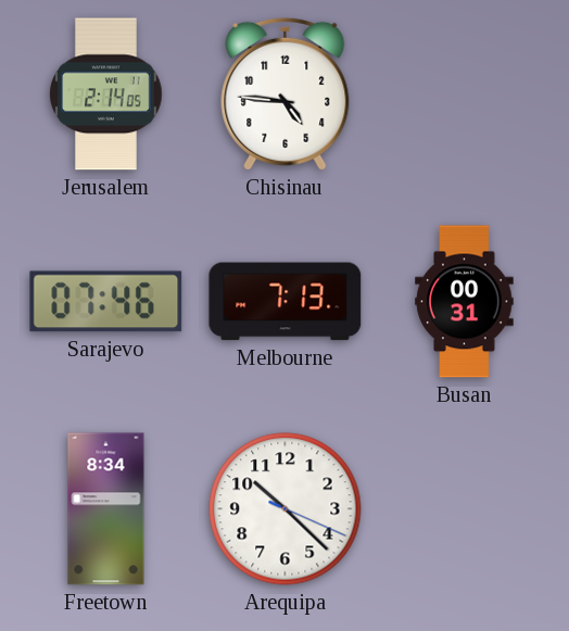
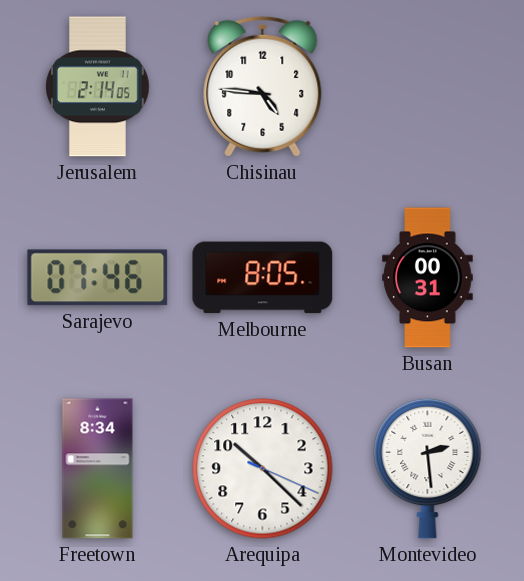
Melbourne: 7:13 -> 8:05 (263, 278)
Montevideo: none -> 2:29 (428, 468)
